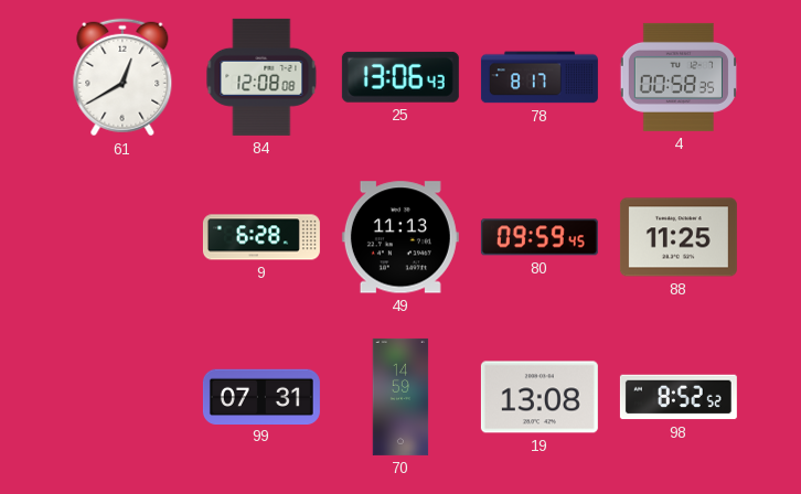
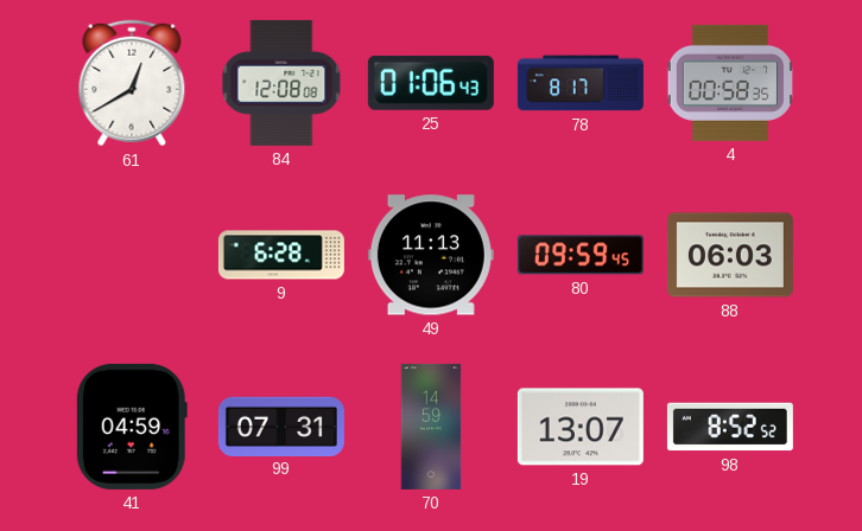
25: 13:06 -> 01:06 (431, 83)
88: 11:25 -> 06:03 (730, 255)
41: none -> 04:59 (132, 427)
19: 13:08 -> 13:07 (581, 427)
